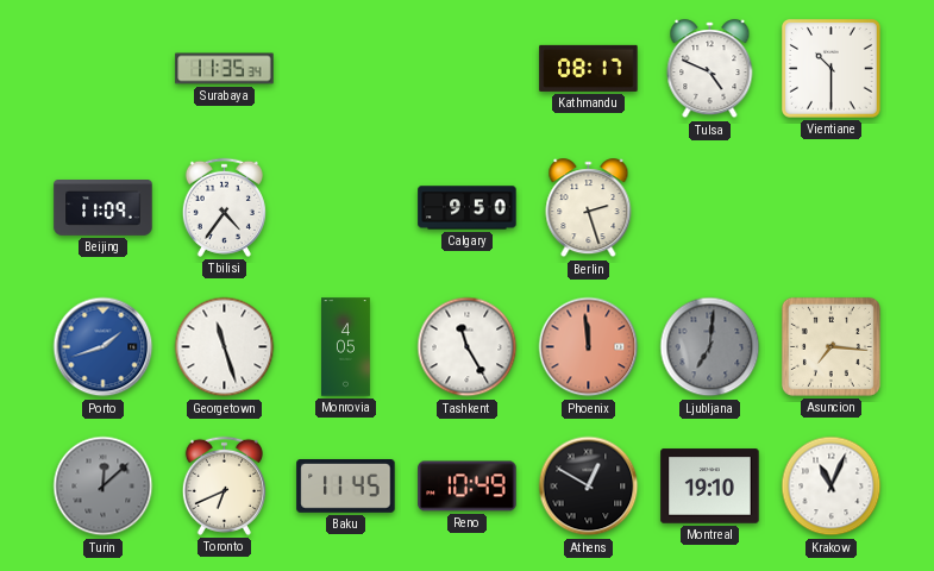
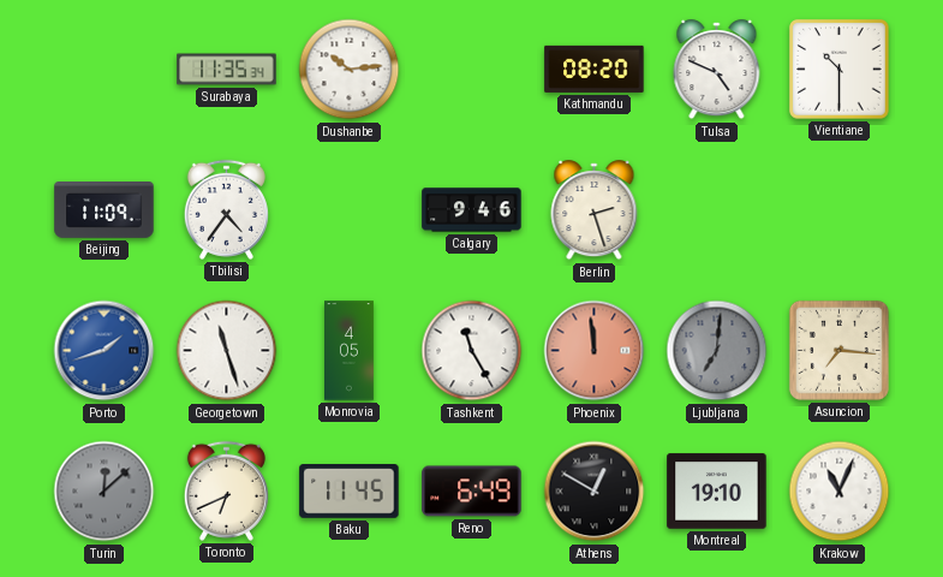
Dushanbe: none -> 10:14 (350, 70)
Kathmandu: 08:17 -> 08:20 (595, 69)
Calgary: 9:50 -> 9:46 (472, 210)
Reno: 10:49 -> 6:49 (472, 492)
